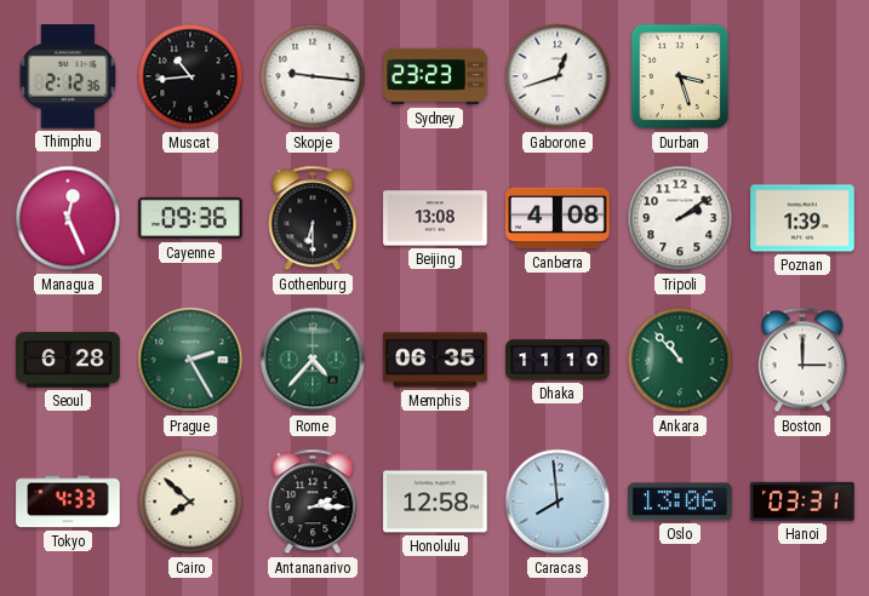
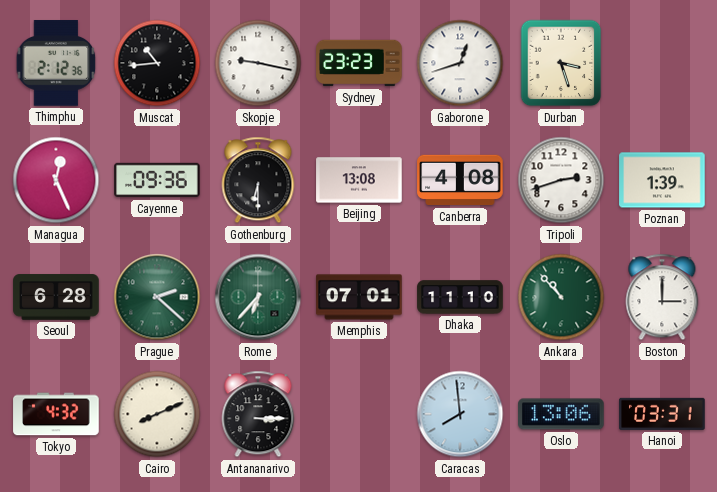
Skopje: 9:16 -> 9:17 (258, 63)
Tripoli: 2:09 -> 2:42 (561, 180)
Prague: 2:25 -> 2:22 (157, 297)
Rome: 4:37 -> 6:37 (258, 297)
Memphis: 06:35 -> 07:01 (359, 297)
Tokyo: 4:33 -> 4:32 (56, 414)
Cairo: 7:52 -> 8:11 (157, 414)
Antananarivo: 2:15 -> 3:15 (258, 414)
Honolulu: 12:58 -> none (435, 502)
